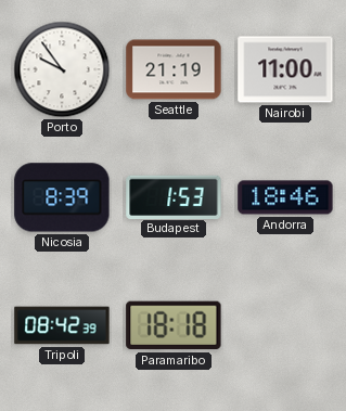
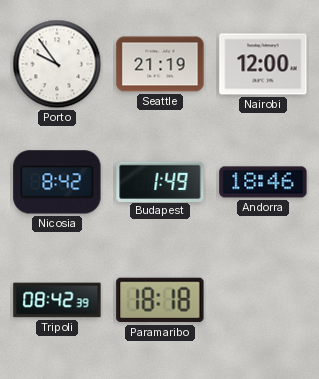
Nairobi: 11:00 -> 12:00 (263, 64)
Nicosia: 8:39 -> 8:42 (57, 182)
Budapest: 1:53 -> 1:49 (160, 181)
